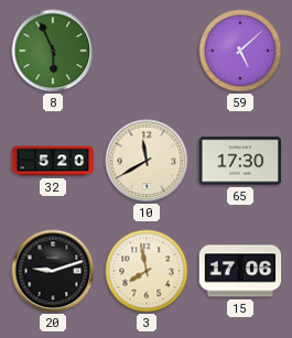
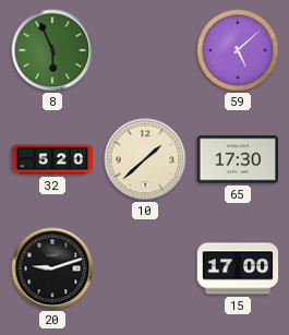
10: 11:40 -> 1:38 (145, 159)
3: 7:58 -> none (147, 271)
15: 17:06 -> 17:00 (238, 268)
